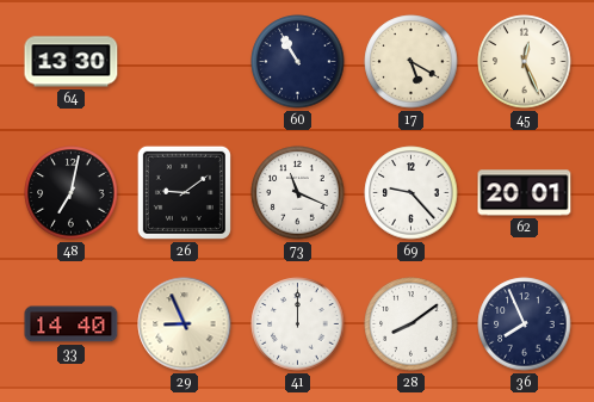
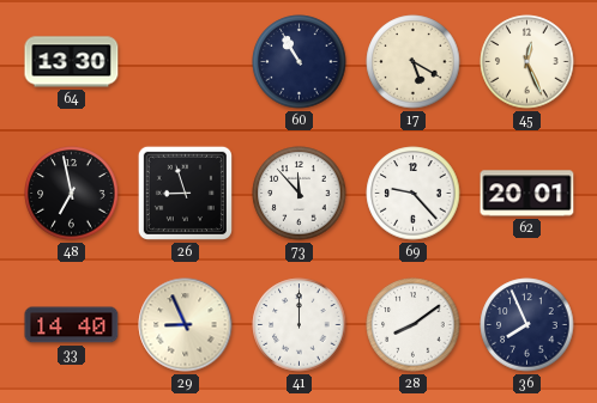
48: 7:02 -> 6:58 (72, 194)
26: 9:09 -> 8:57 (185, 193)
73: 11:19 -> 11:53 (300, 194)
